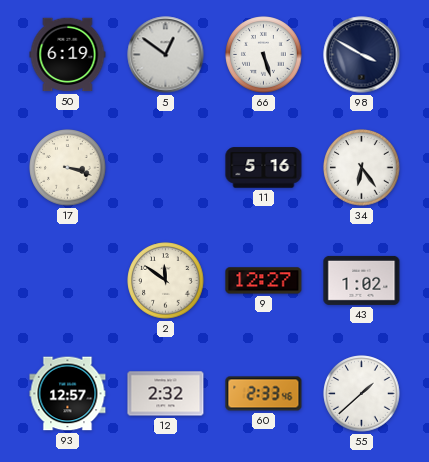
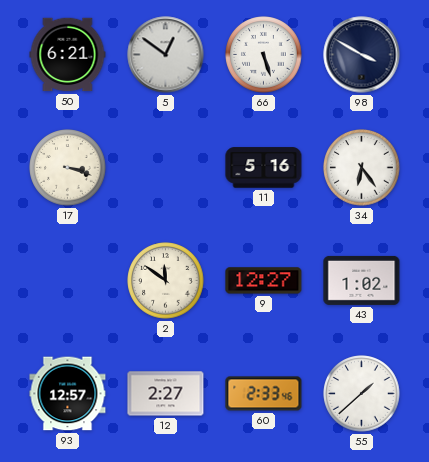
50: 6:19 -> 6:21 (68, 55)
12: 2:32 -> 2:27 (166, 394)
